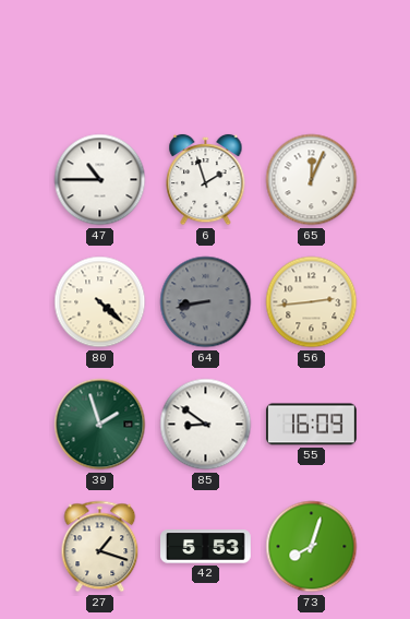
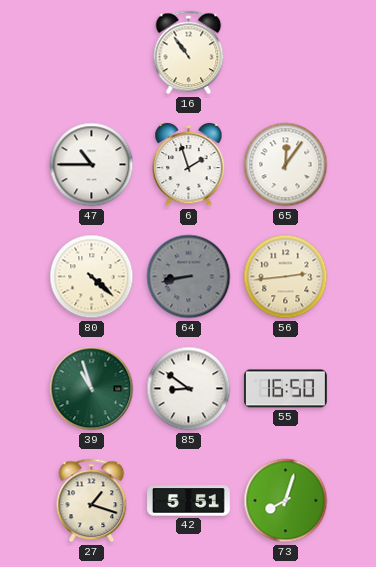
16: none -> 10:54 (189, 53)
65: 12:04 -> 12:06 (286, 165)
39: 1:57 -> 10:57 (92, 389)
55: 16:09 -> 16:50 (285, 389)
42: 5:53 -> 5:51 (189, 501)
